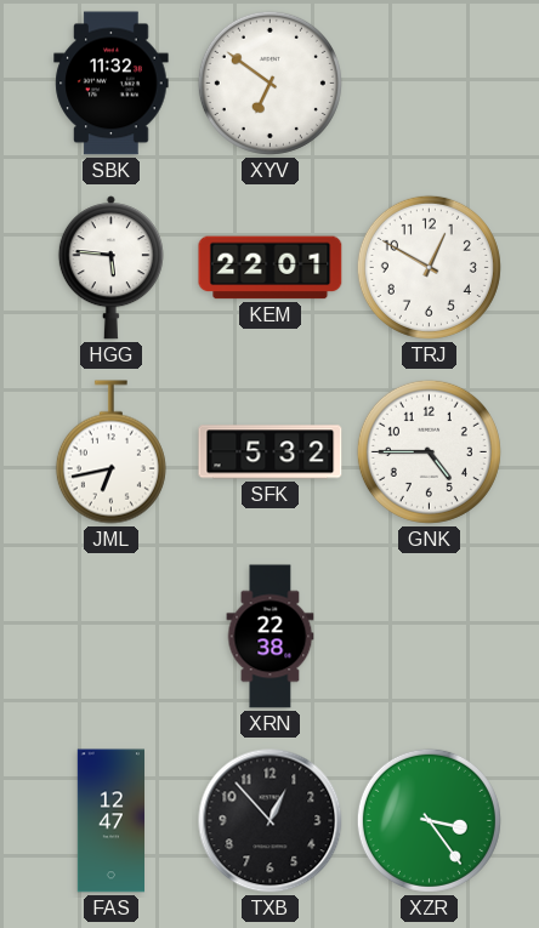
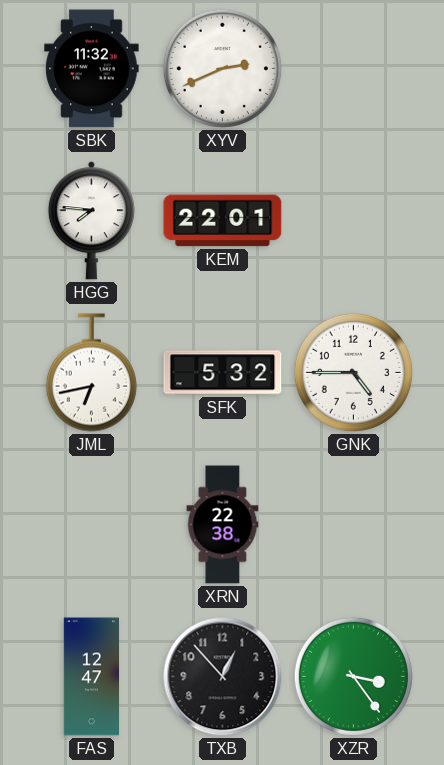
XYV: 6:51 -> 2:41 (222, 68)
HGG: 5:46 -> 7:46 (91, 221)
TRJ: 12:50 -> none (429, 267)
